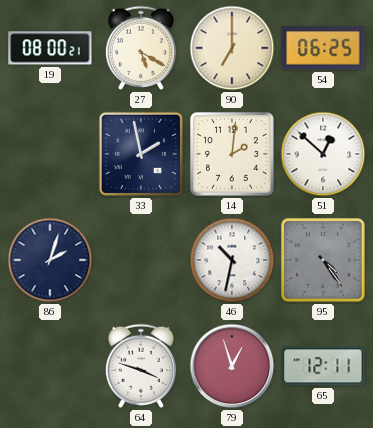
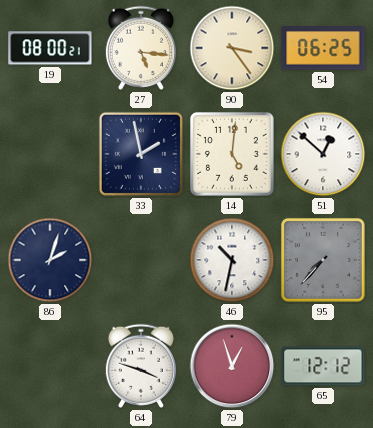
27: 5:20 -> 5:16 (141, 48)
90: 7:00 -> 3:24 (232, 48)
14: 2:01 -> 5:01 (232, 154)
95: 4:24 -> 7:37 (323, 260)
65: 12:11 -> 12:12 (323, 366)
